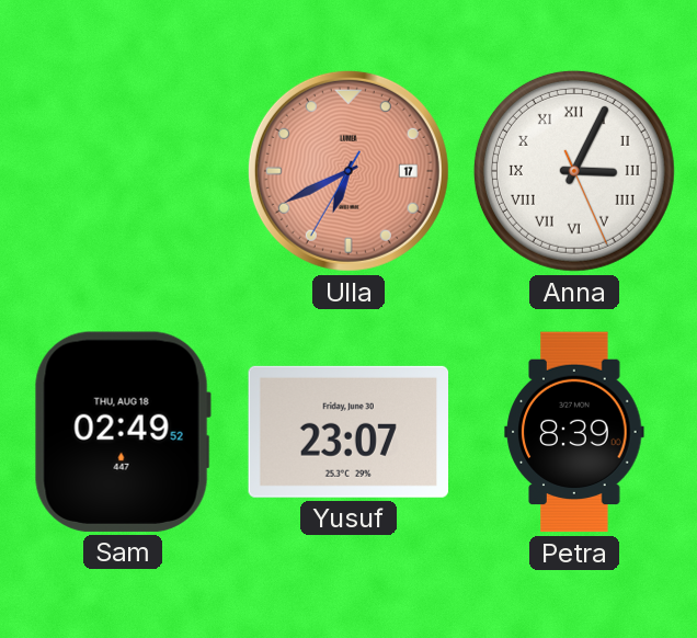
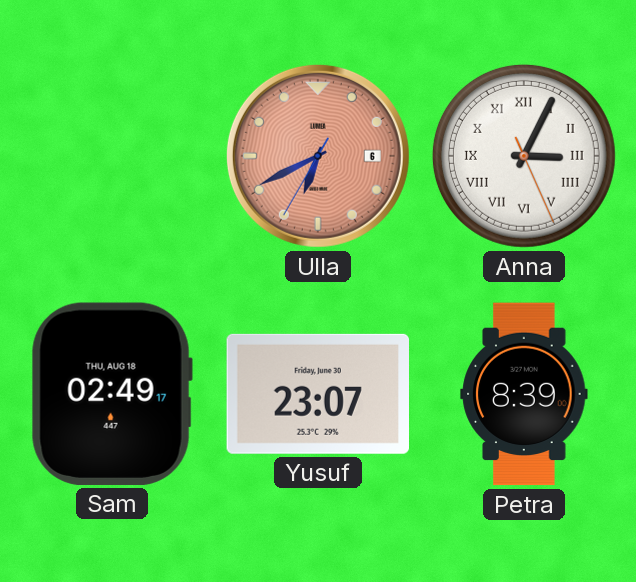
Ulla date: 17 -> 6 (318, 156)
Sam: 02:49:52 -> 02:49:17 (112, 394)
